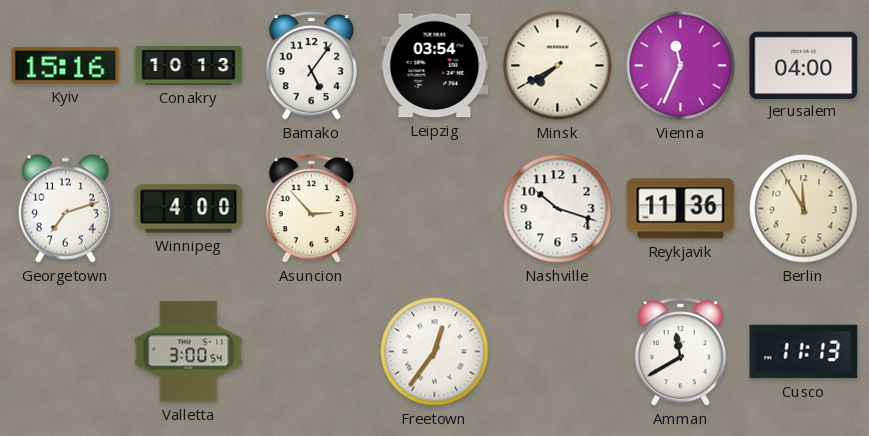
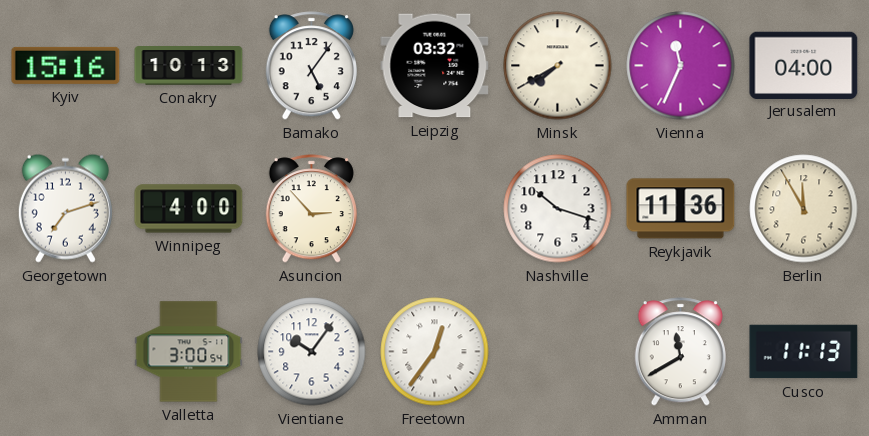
Leipzig: 03:54 -> 03:32 (435, 66)
Vientiane: none -> 10:06 (312, 352)
